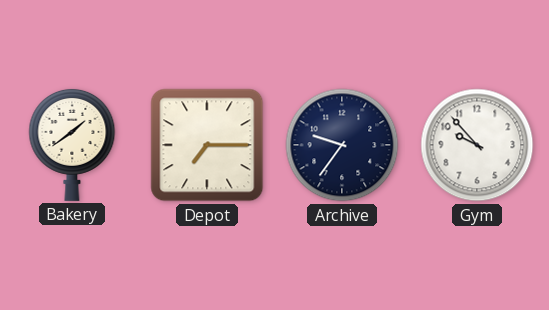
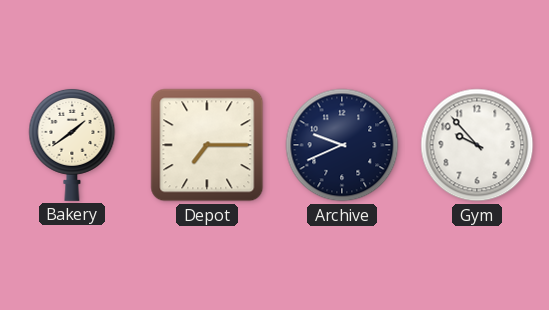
Archive: 9:36 -> 9:41 (342, 145)
